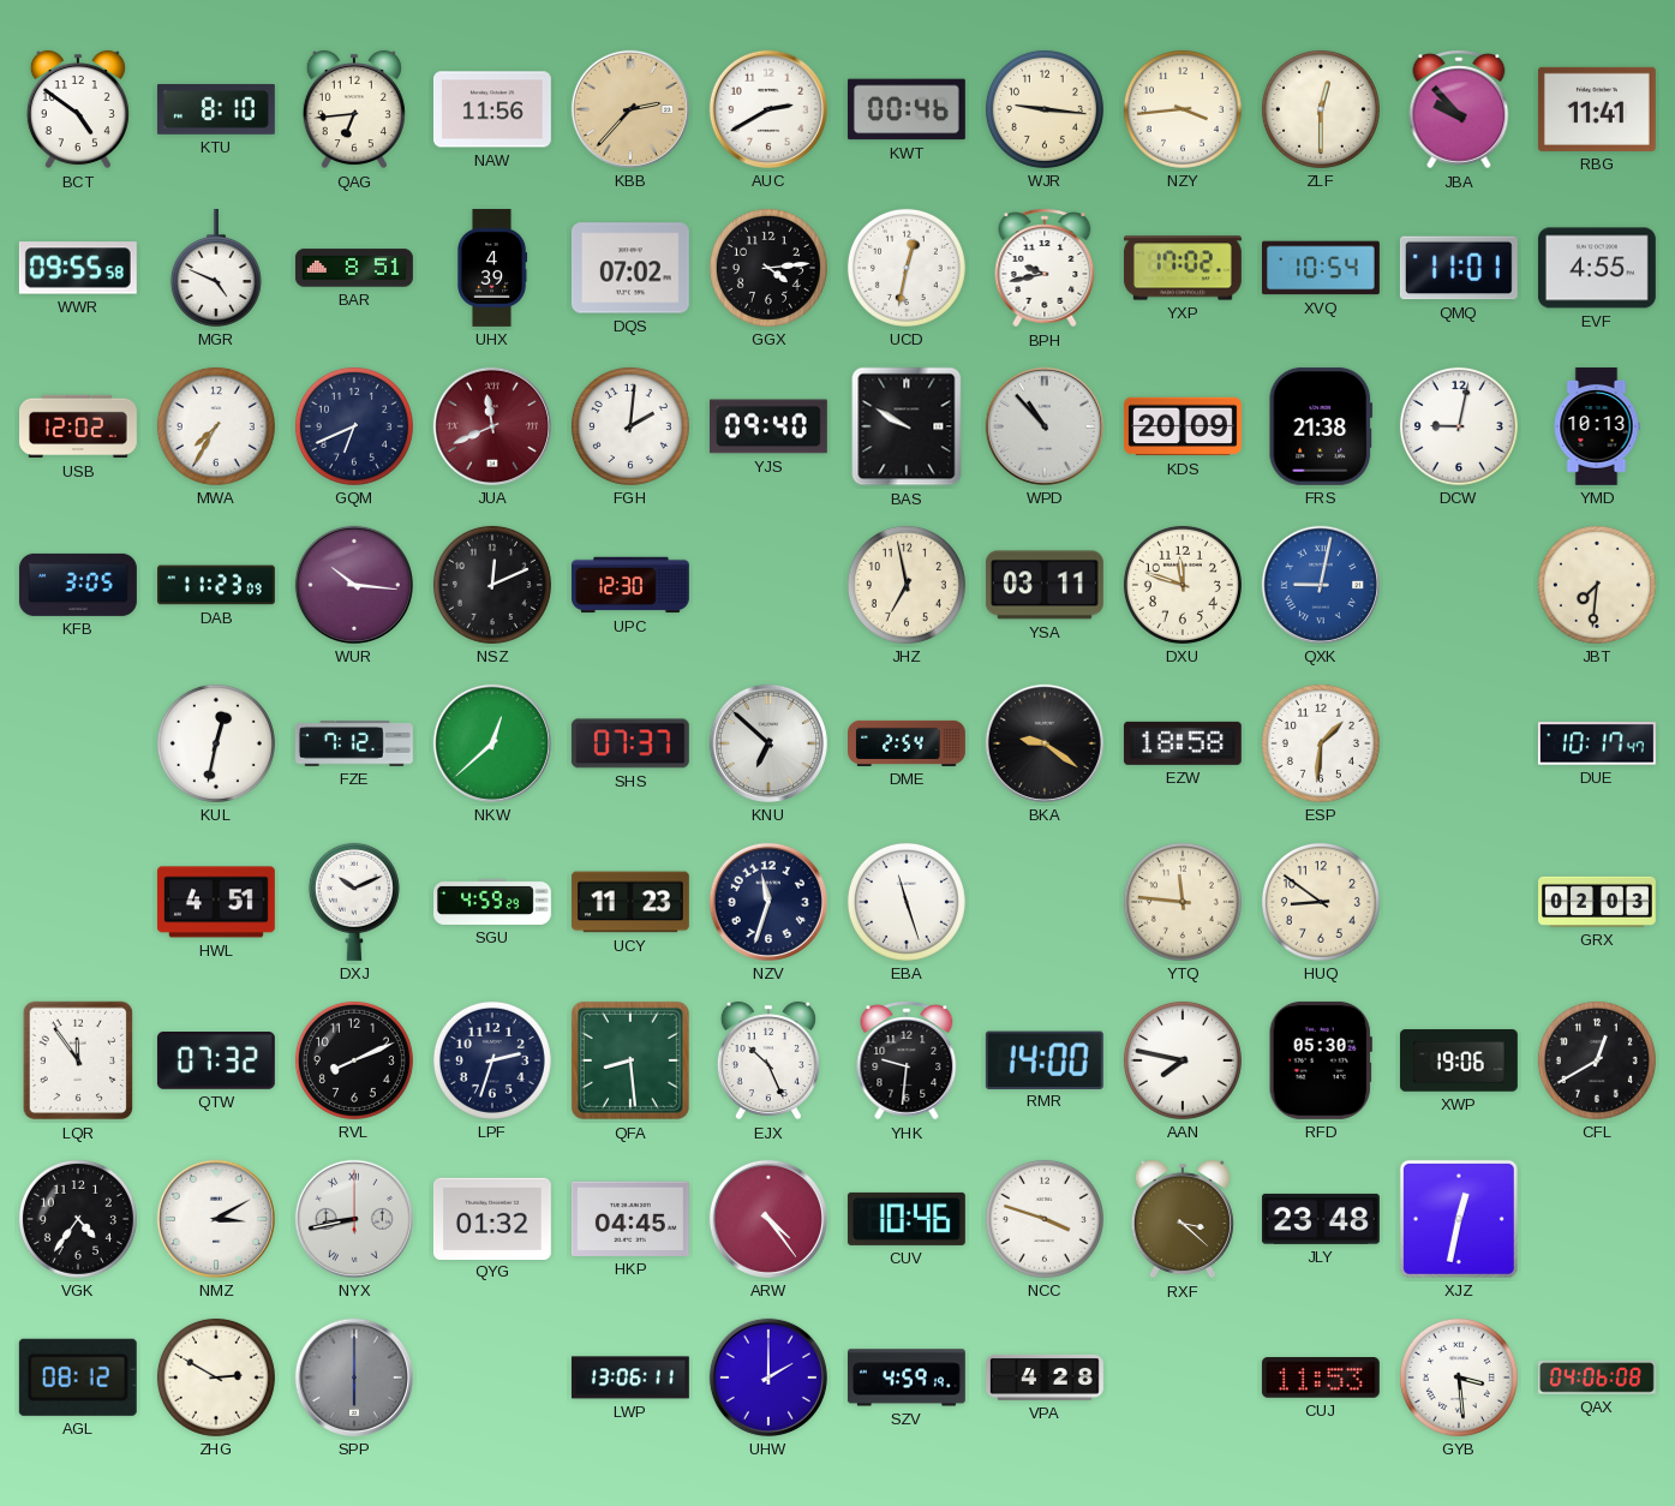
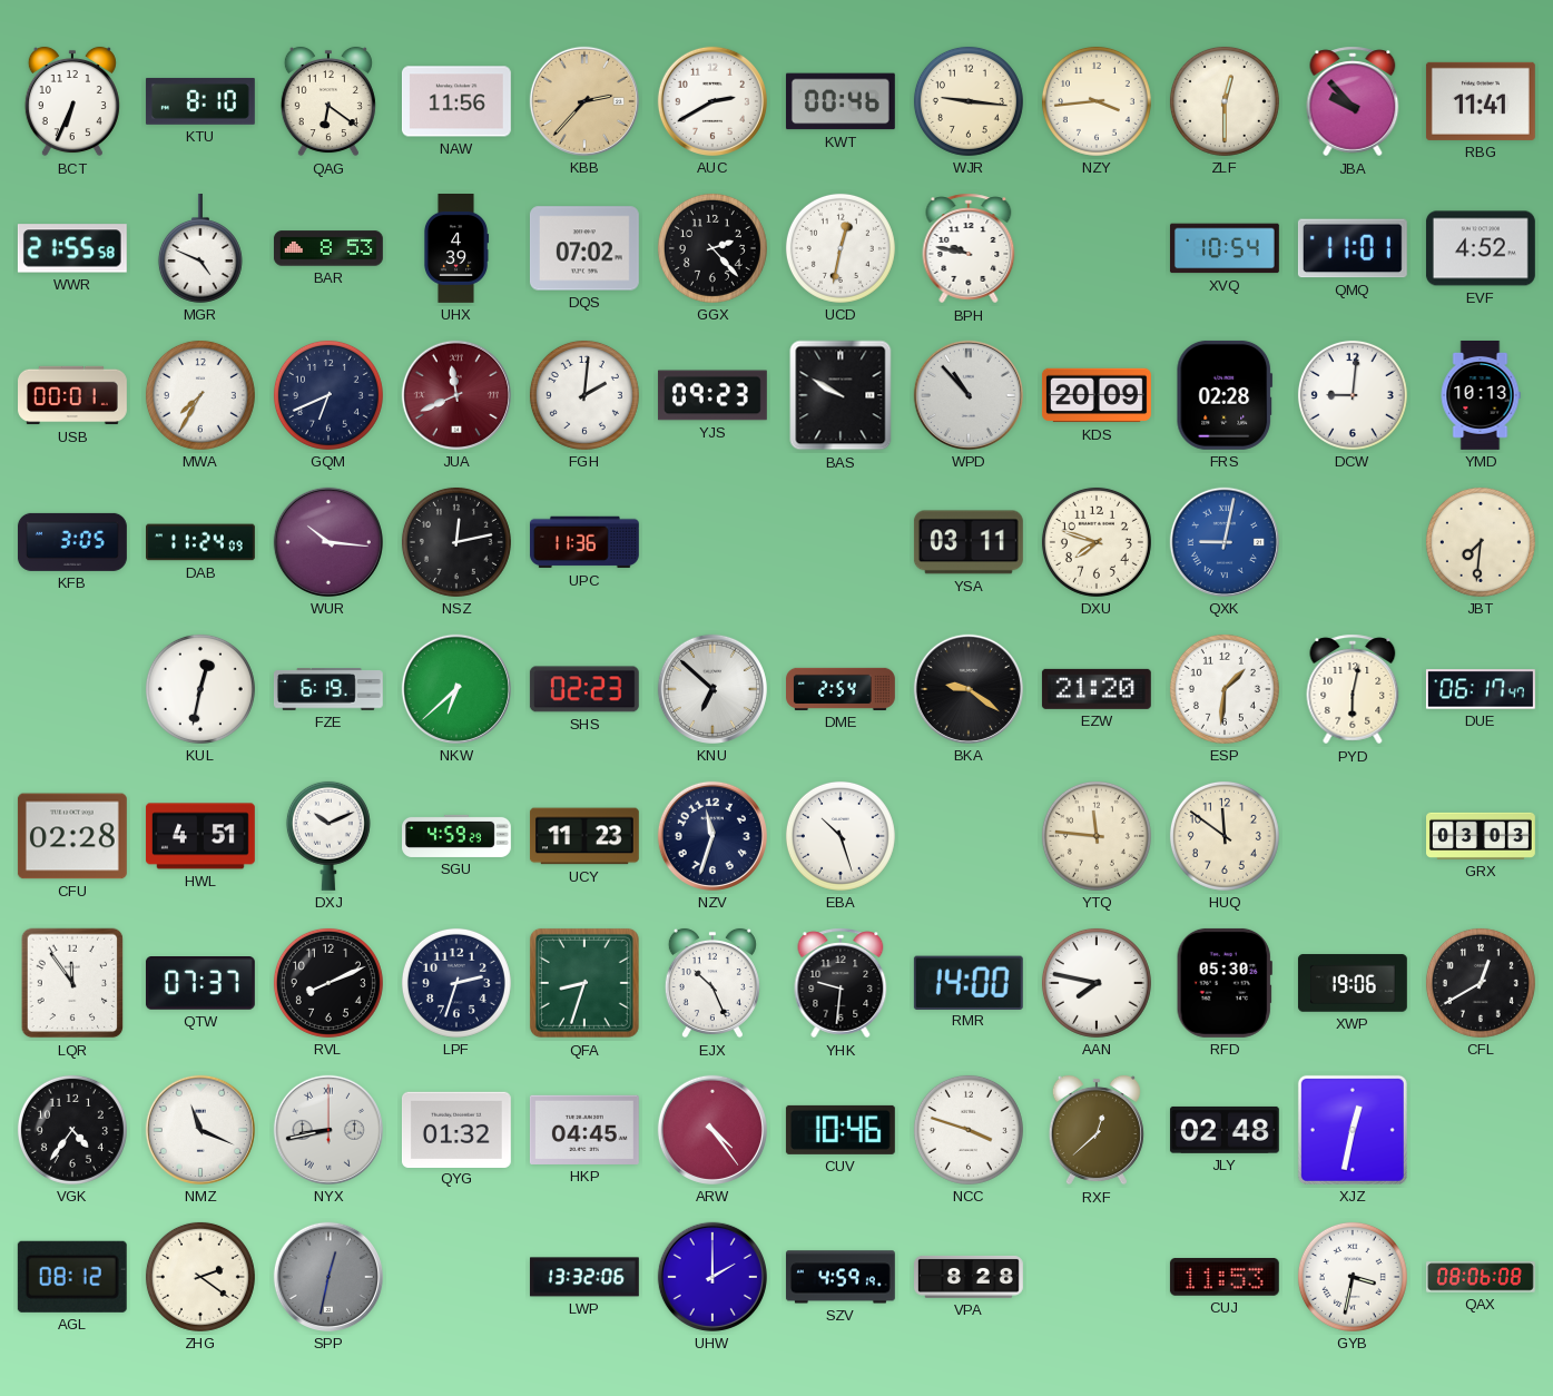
BCT: 4:51 -> 6:34 (72, 101)
QAG: 6:44 -> 6:21 (328, 101)
WWR: 09:55 -> 21:55 (72, 248)
BAR: 8:51 -> 8:53 (328, 248)
GGX: 4:14 -> 2:23 (712, 248)
BPH: 9:43 -> 9:47 (969, 248)
YXP: 17:02 -> none (1183, 268)
EVF: 4:55 -> 4:52 (1481, 248)
USB: 12:02 -> 00:01 (73, 395)
YJS: 09:40 -> 09:23 (712, 395)
FRS: 21:38 -> 02:28 (1225, 395)
DCW: 9:02 -> 9:01 (1353, 395)
DAB: 11:23 -> 11:24 (202, 542)
NSZ: 12:11 -> 12:13 (456, 542)
UPC: 12:30 -> 11:36 (584, 542)
JHZ: 6:58 -> none (907, 585)
DXU: 11:48 -> 7:48 (1097, 542)
FZE: 7:12 -> 6:19 (328, 689)
NKW: 12:38 -> 6:38 (456, 689)
SHS: 07:37 -> 02:23 (584, 689)
EZW: 18:58 -> 21:20 (1097, 689)
PYD: none -> 6:02 (1353, 689)
DUE: 10:17 -> 06:17 (1481, 689)
CFU: none -> 02:28 (72, 836)
EBA: 11:27 -> 10:27 (841, 836)
HUQ: 8:51 -> 11:51 (1225, 836)
GRX: 02:03 -> 03:03 (1482, 836)
QTW: 07:32 -> 07:37 (200, 984)
QFA: 8:29 -> 8:33 (584, 983)
NMZ: 3:10 -> 11:19 (200, 1130)
RXF: 3:22 -> 12:38 (1097, 1130)
JLY: 23:48 -> 02:48 (1225, 1130)
ZHG: 2:50 -> 2:21 (200, 1277)
SPP: 6:00 -> 12:32 (328, 1277)
LWP: 13:06 -> 13:32 (584, 1277)
VPA: 4:28 -> 8:28 (970, 1277)
GYB: 3:29 -> 3:32 (1353, 1277)
QAX: 04:06 -> 08:06 (1481, 1277)
